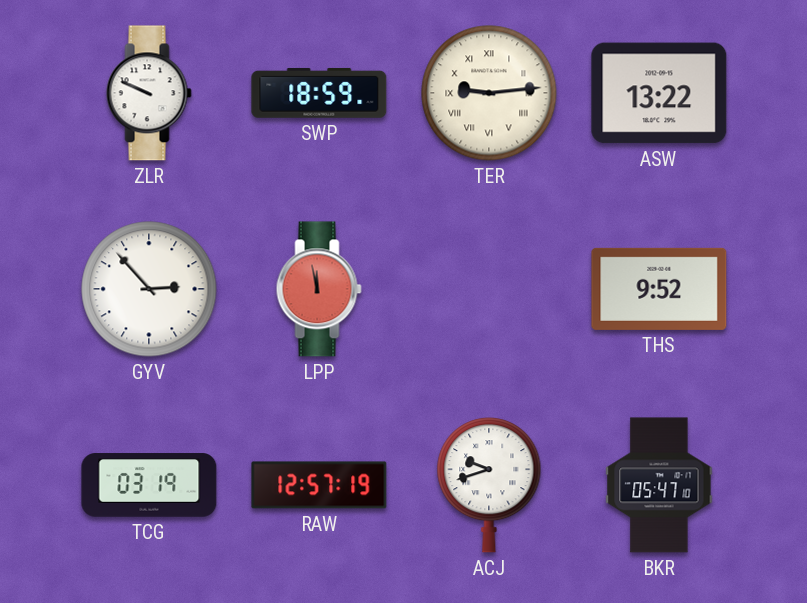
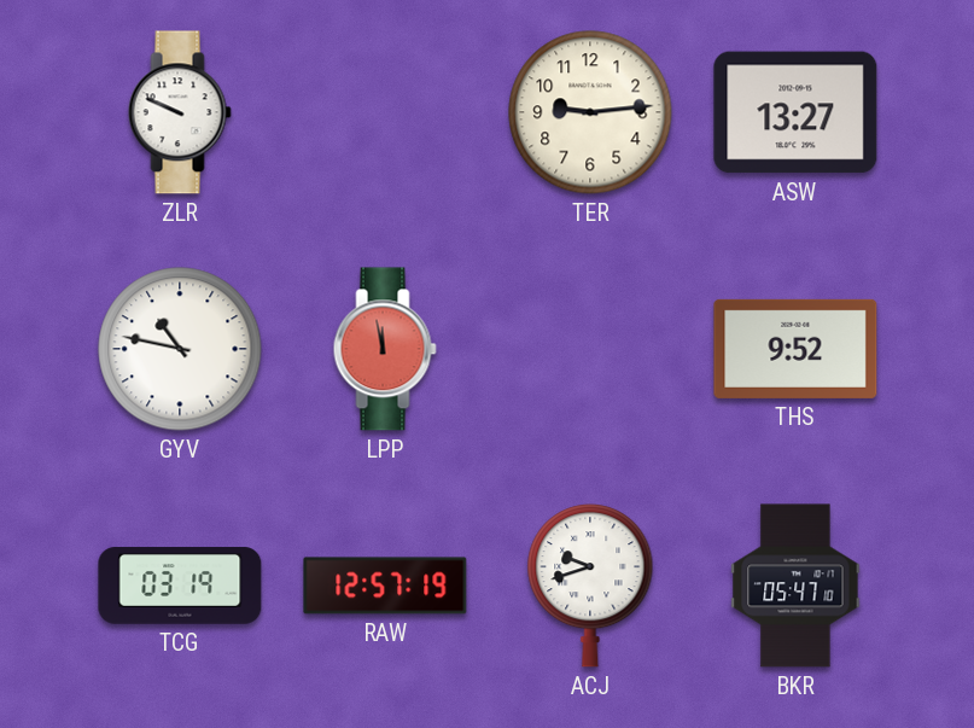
SWP: 18:59 -> none (319, 93)
TER numerals: Roman -> Arabic (590, 112)
ASW: 13:22 -> 13:27 (795, 112)
GYV: 2:53 -> 10:47 (180, 349)
